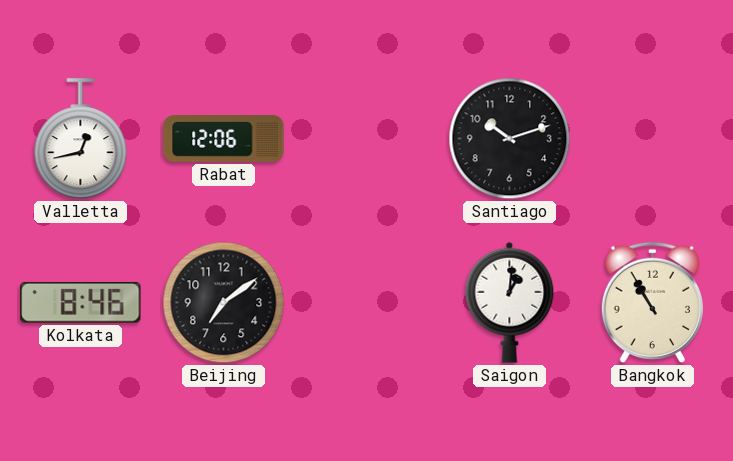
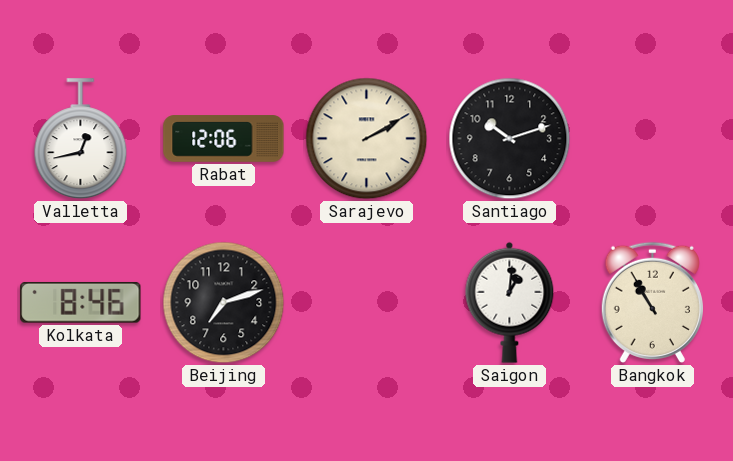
Sarajevo: none -> 2:10 (367, 139)
Beijing: 7:09 -> 7:12 (224, 303)
